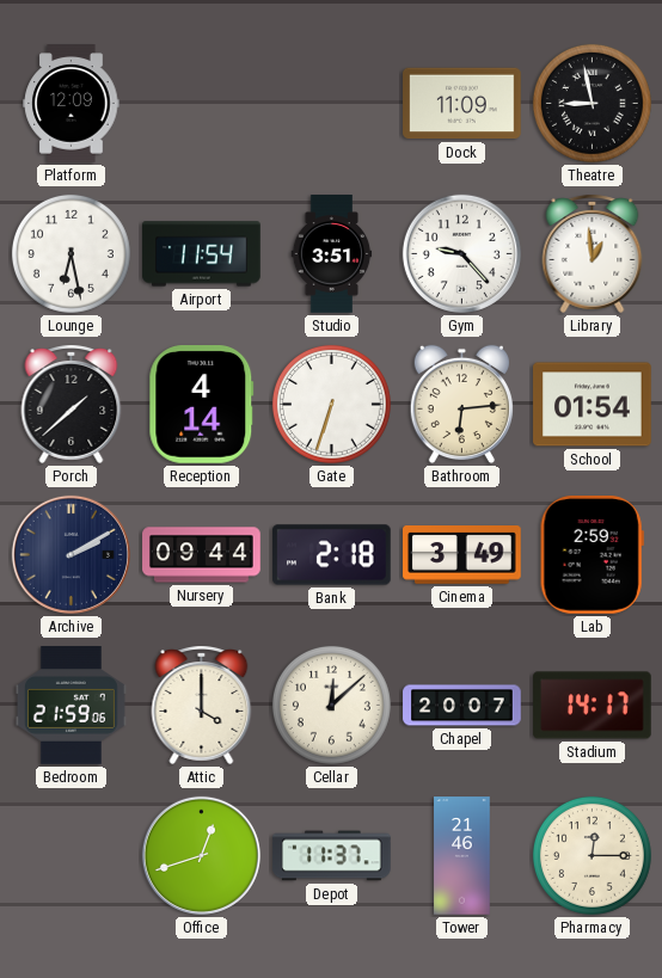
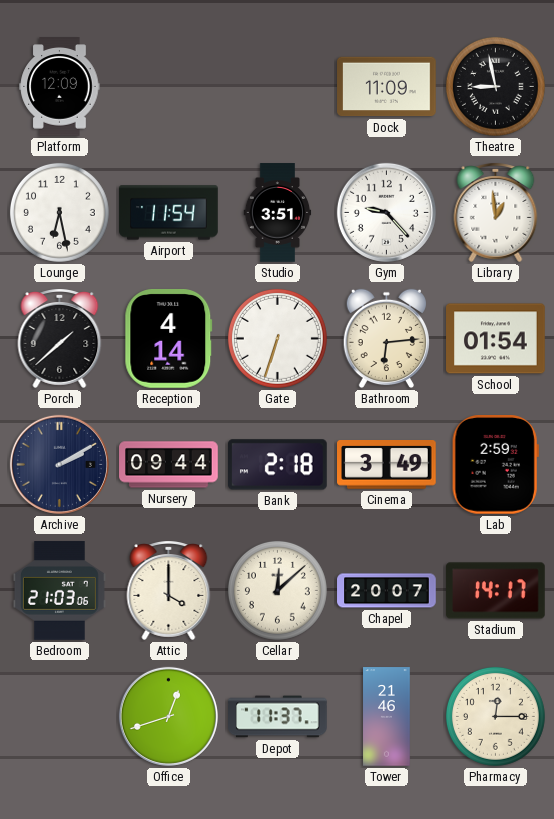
Bedroom: 21:59 -> 21:03 (59, 591)
